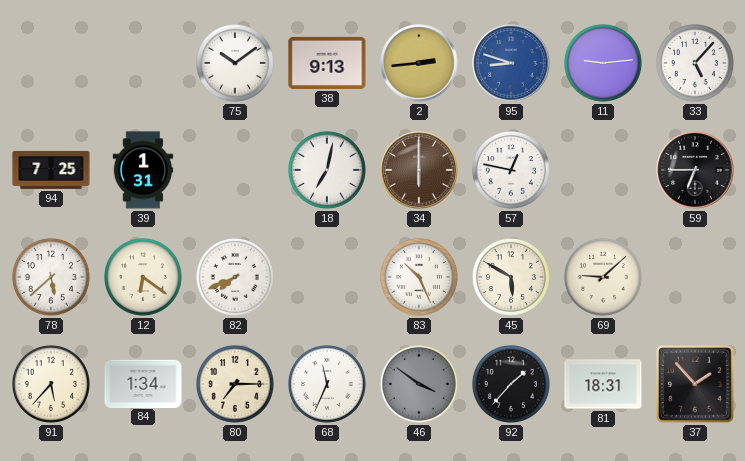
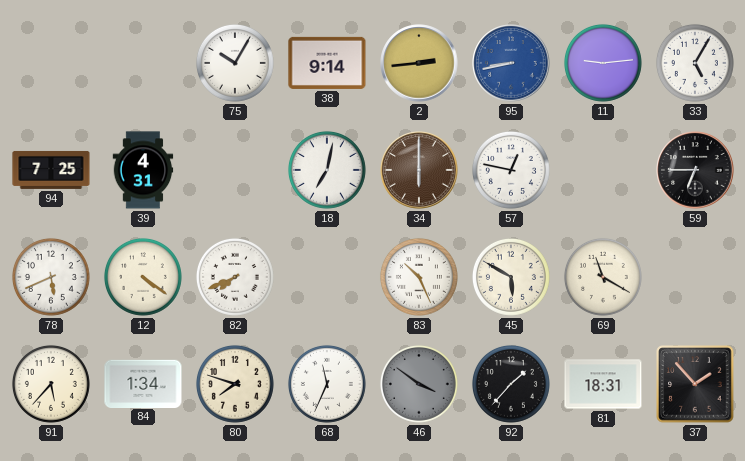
75: 10:09 -> 10:05 (235, 63)
38: 9:13 -> 9:14 (327, 63)
95: 8:48 -> 8:43 (511, 63)
33: 5:07 -> 5:05 (695, 63)
39: 1:31 -> 4:31 (143, 170)
78: 5:38 -> 5:41 (51, 277)
12: 6:21 -> 4:21 (143, 277)
69: 9:08 -> 11:20 (603, 277)
80: 7:15 -> 7:48 (235, 384)
